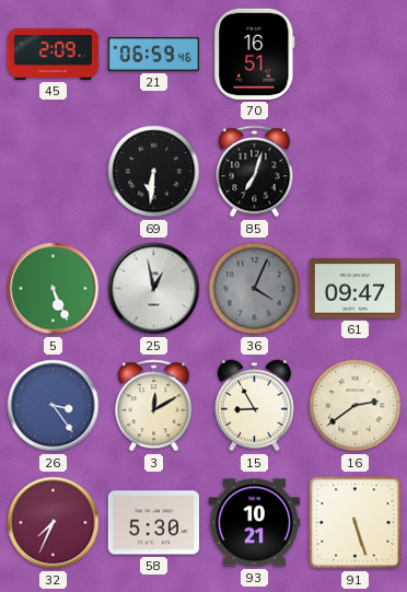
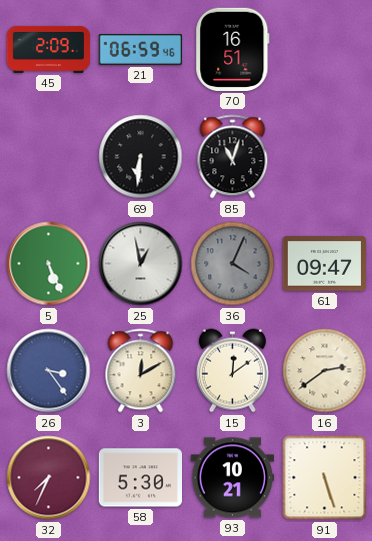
85: 7:03 -> 11:03 (233, 157)
15: 8:55 -> 12:09 (232, 371)
